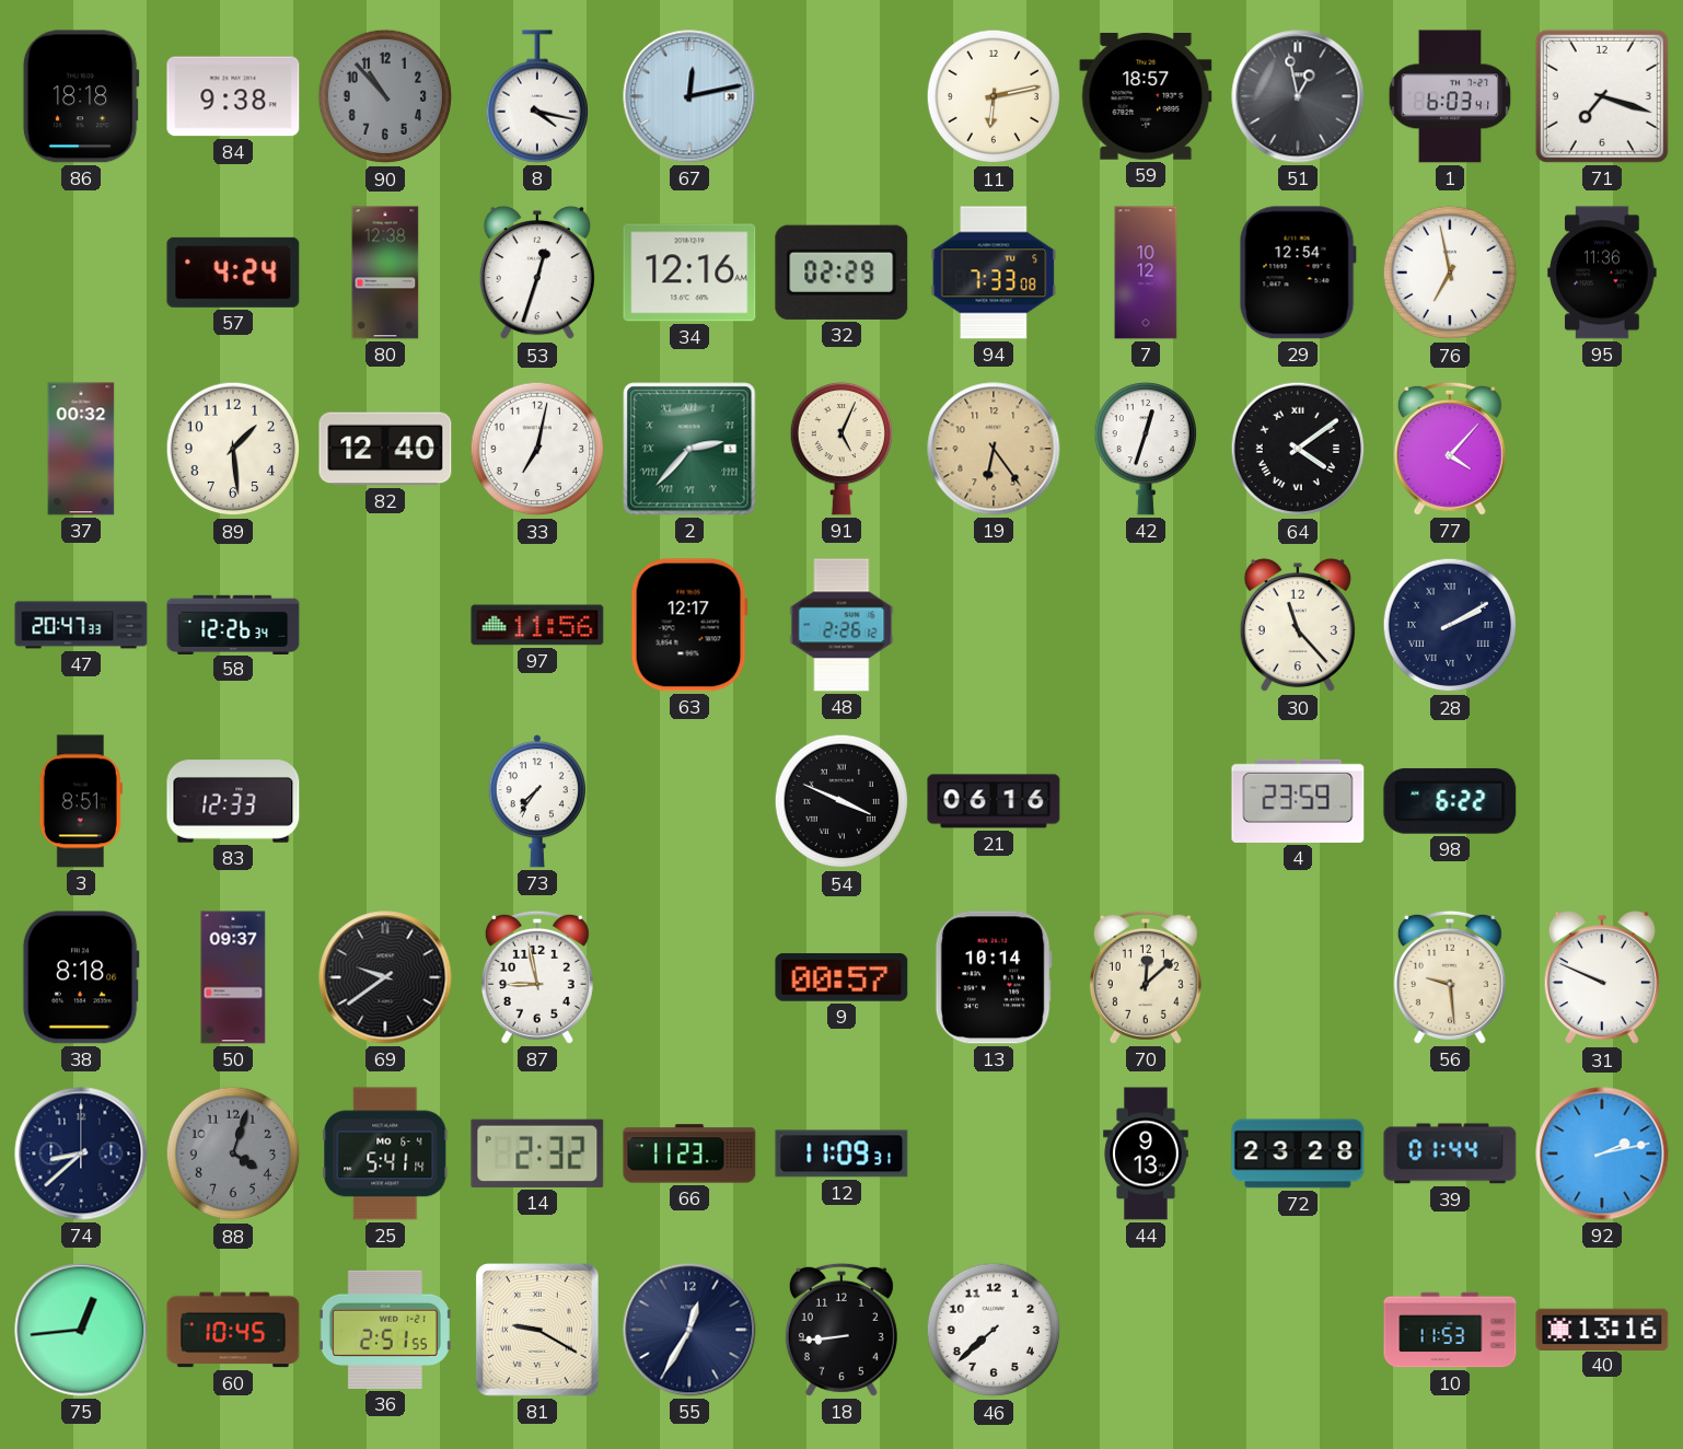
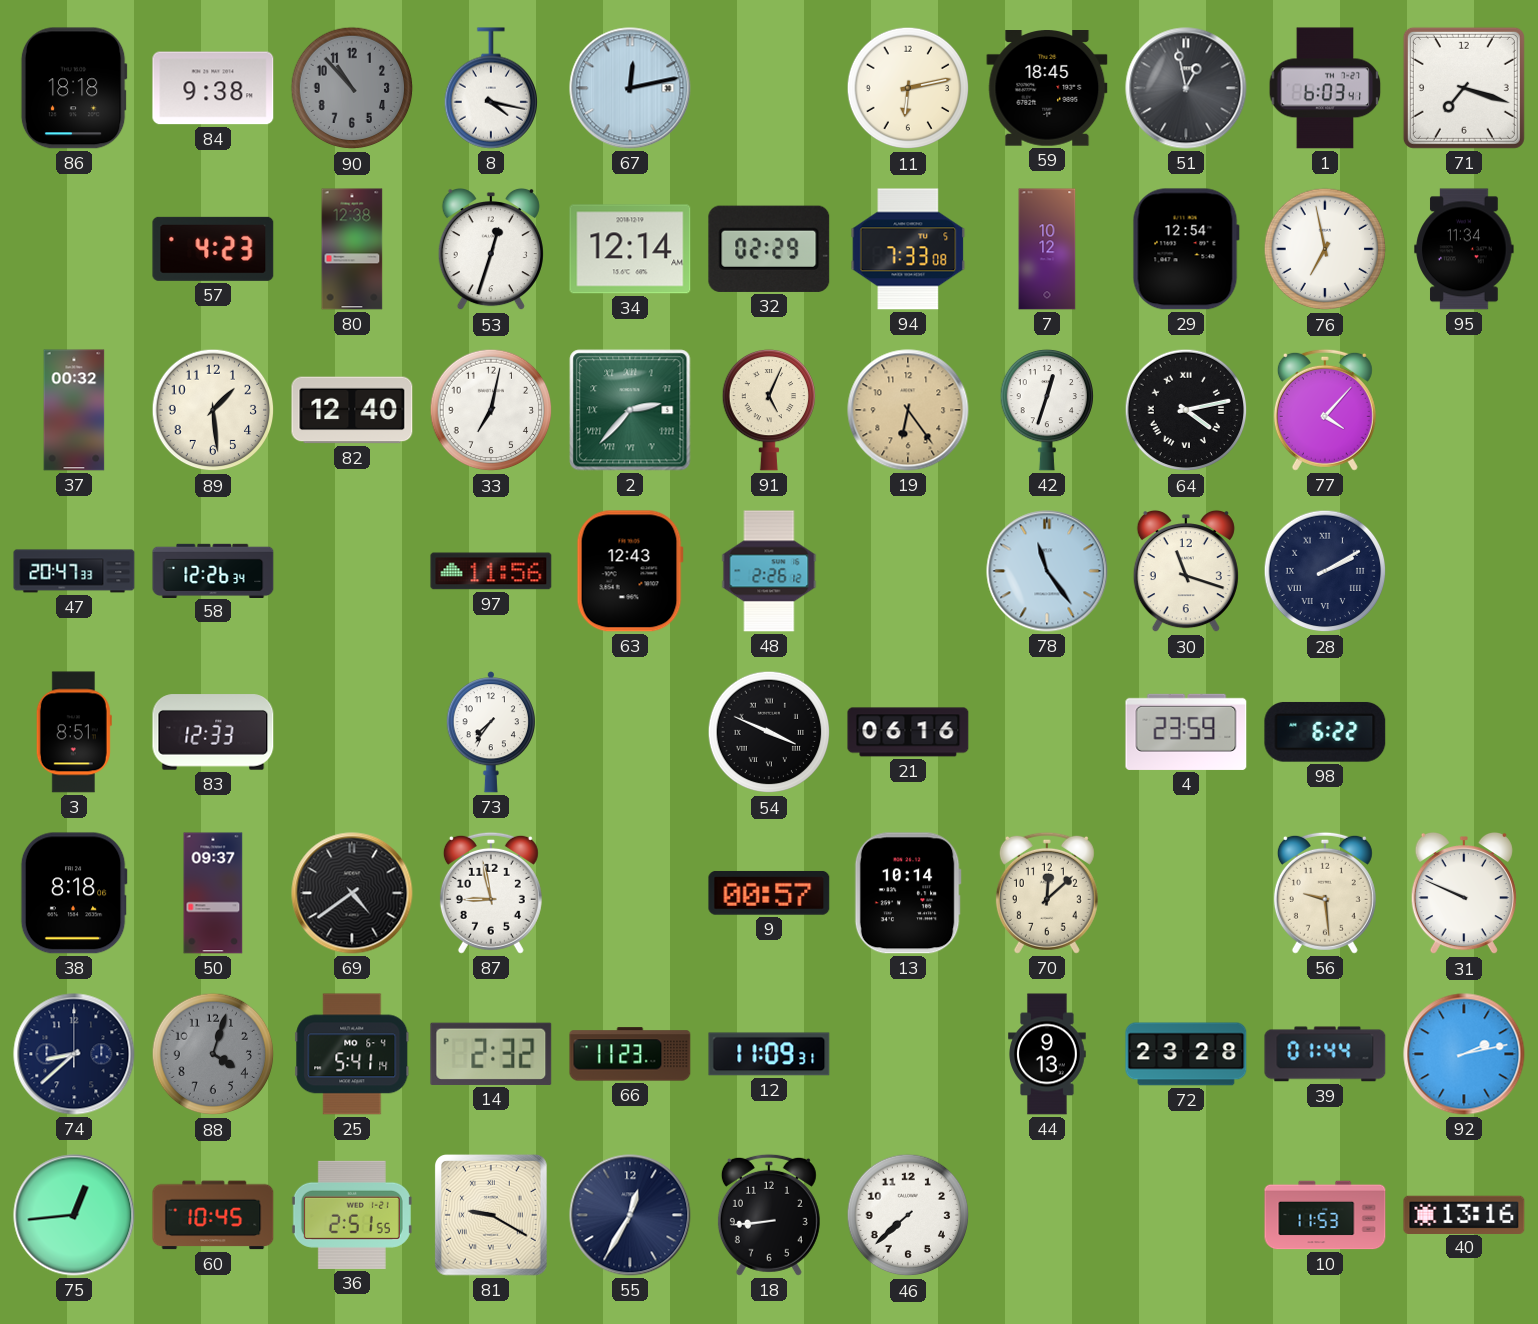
59: 18:57 -> 18:45 (1047, 89)
57: 4:24 -> 4:23 (213, 249)
34: 12:16 -> 12:14 (630, 249)
95: 11:36 -> 11:34 (1464, 249)
64: 4:09 -> 4:13 (1186, 410)
63: 12:17 -> 12:43 (630, 571)
78: none -> 11:24 (1047, 571)
30: 11:23 -> 11:18 (1186, 571)
69: 9:39 -> 4:39 (352, 893)
